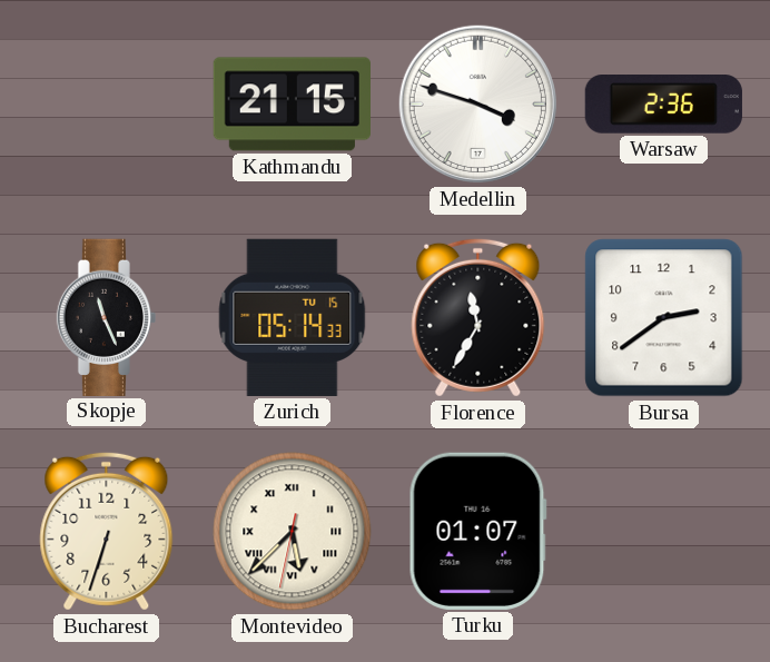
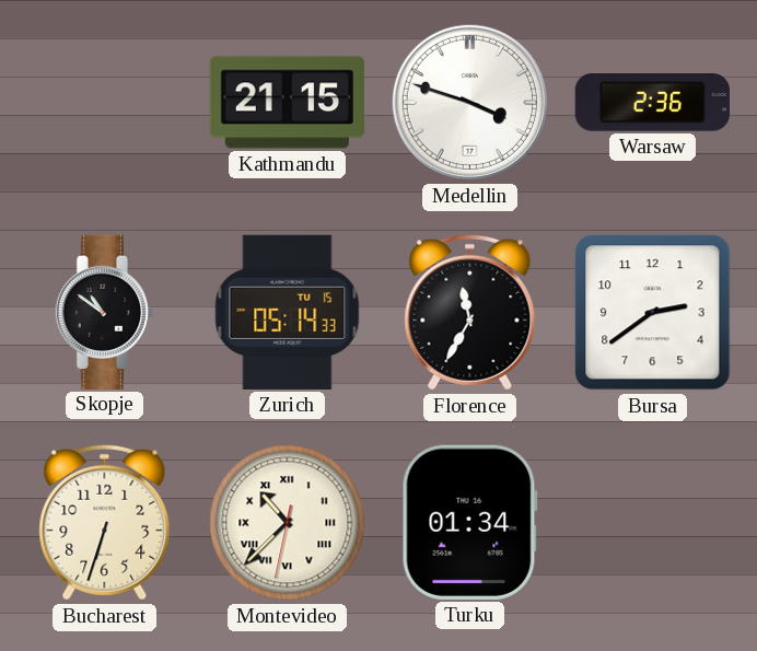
Skopje: 11:26 -> 10:51 (105, 312)
Montevideo: 5:37 -> 10:37 (288, 523)
Turku: 01:07 -> 01:34 (469, 522)
